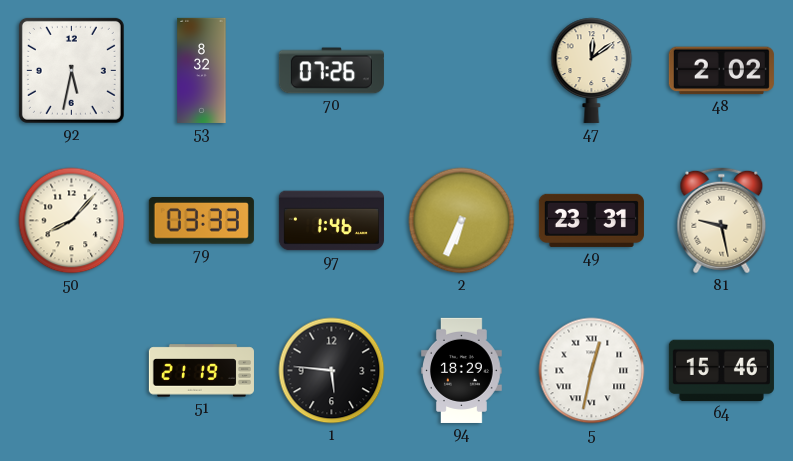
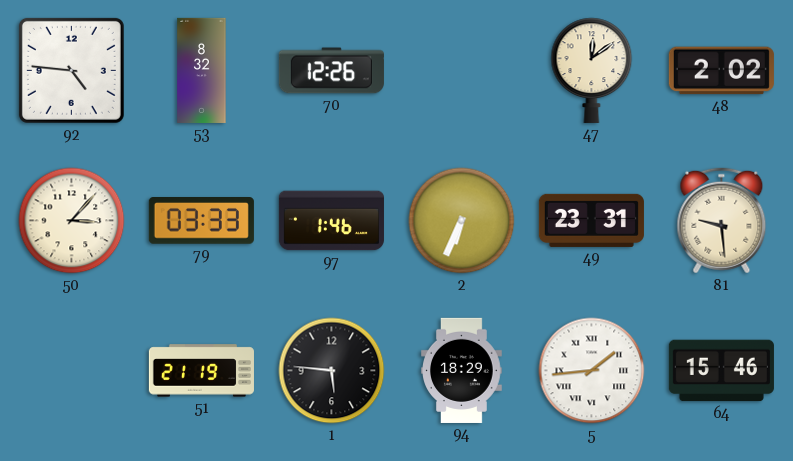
92: 5:32 -> 4:46 (71, 70)
70: 07:26 -> 12:26 (331, 71)
50: 8:07 -> 3:07 (72, 221)
81: 9:28 -> 9:29 (722, 221)
5: 12:32 -> 1:44 (592, 371)
